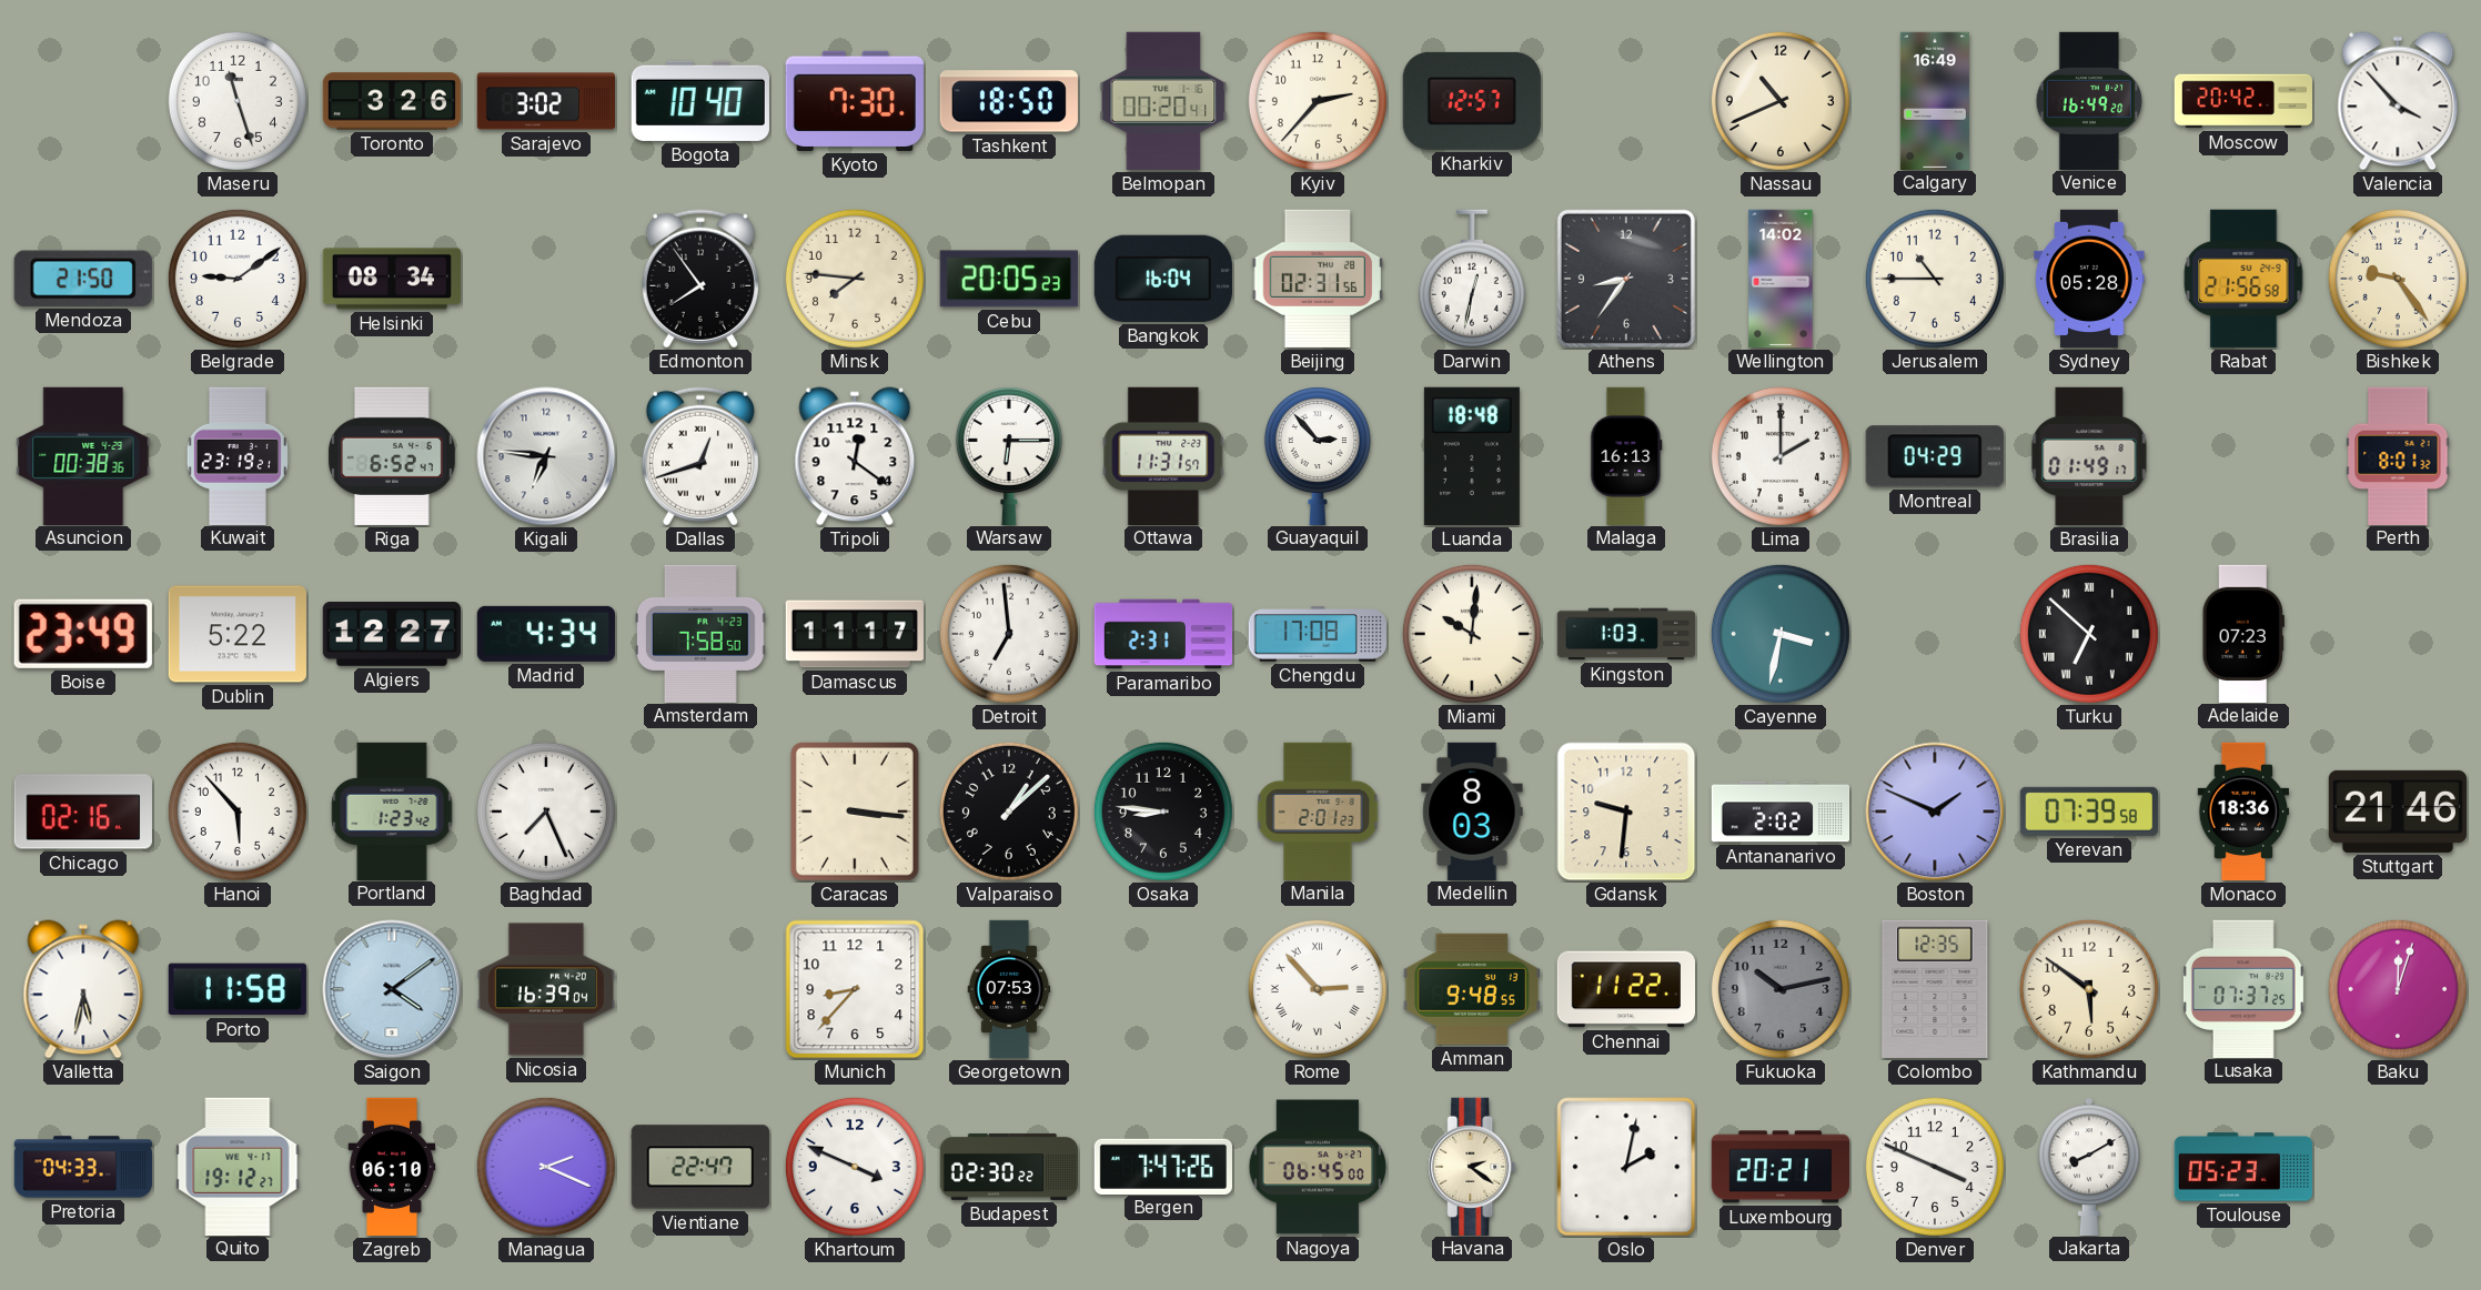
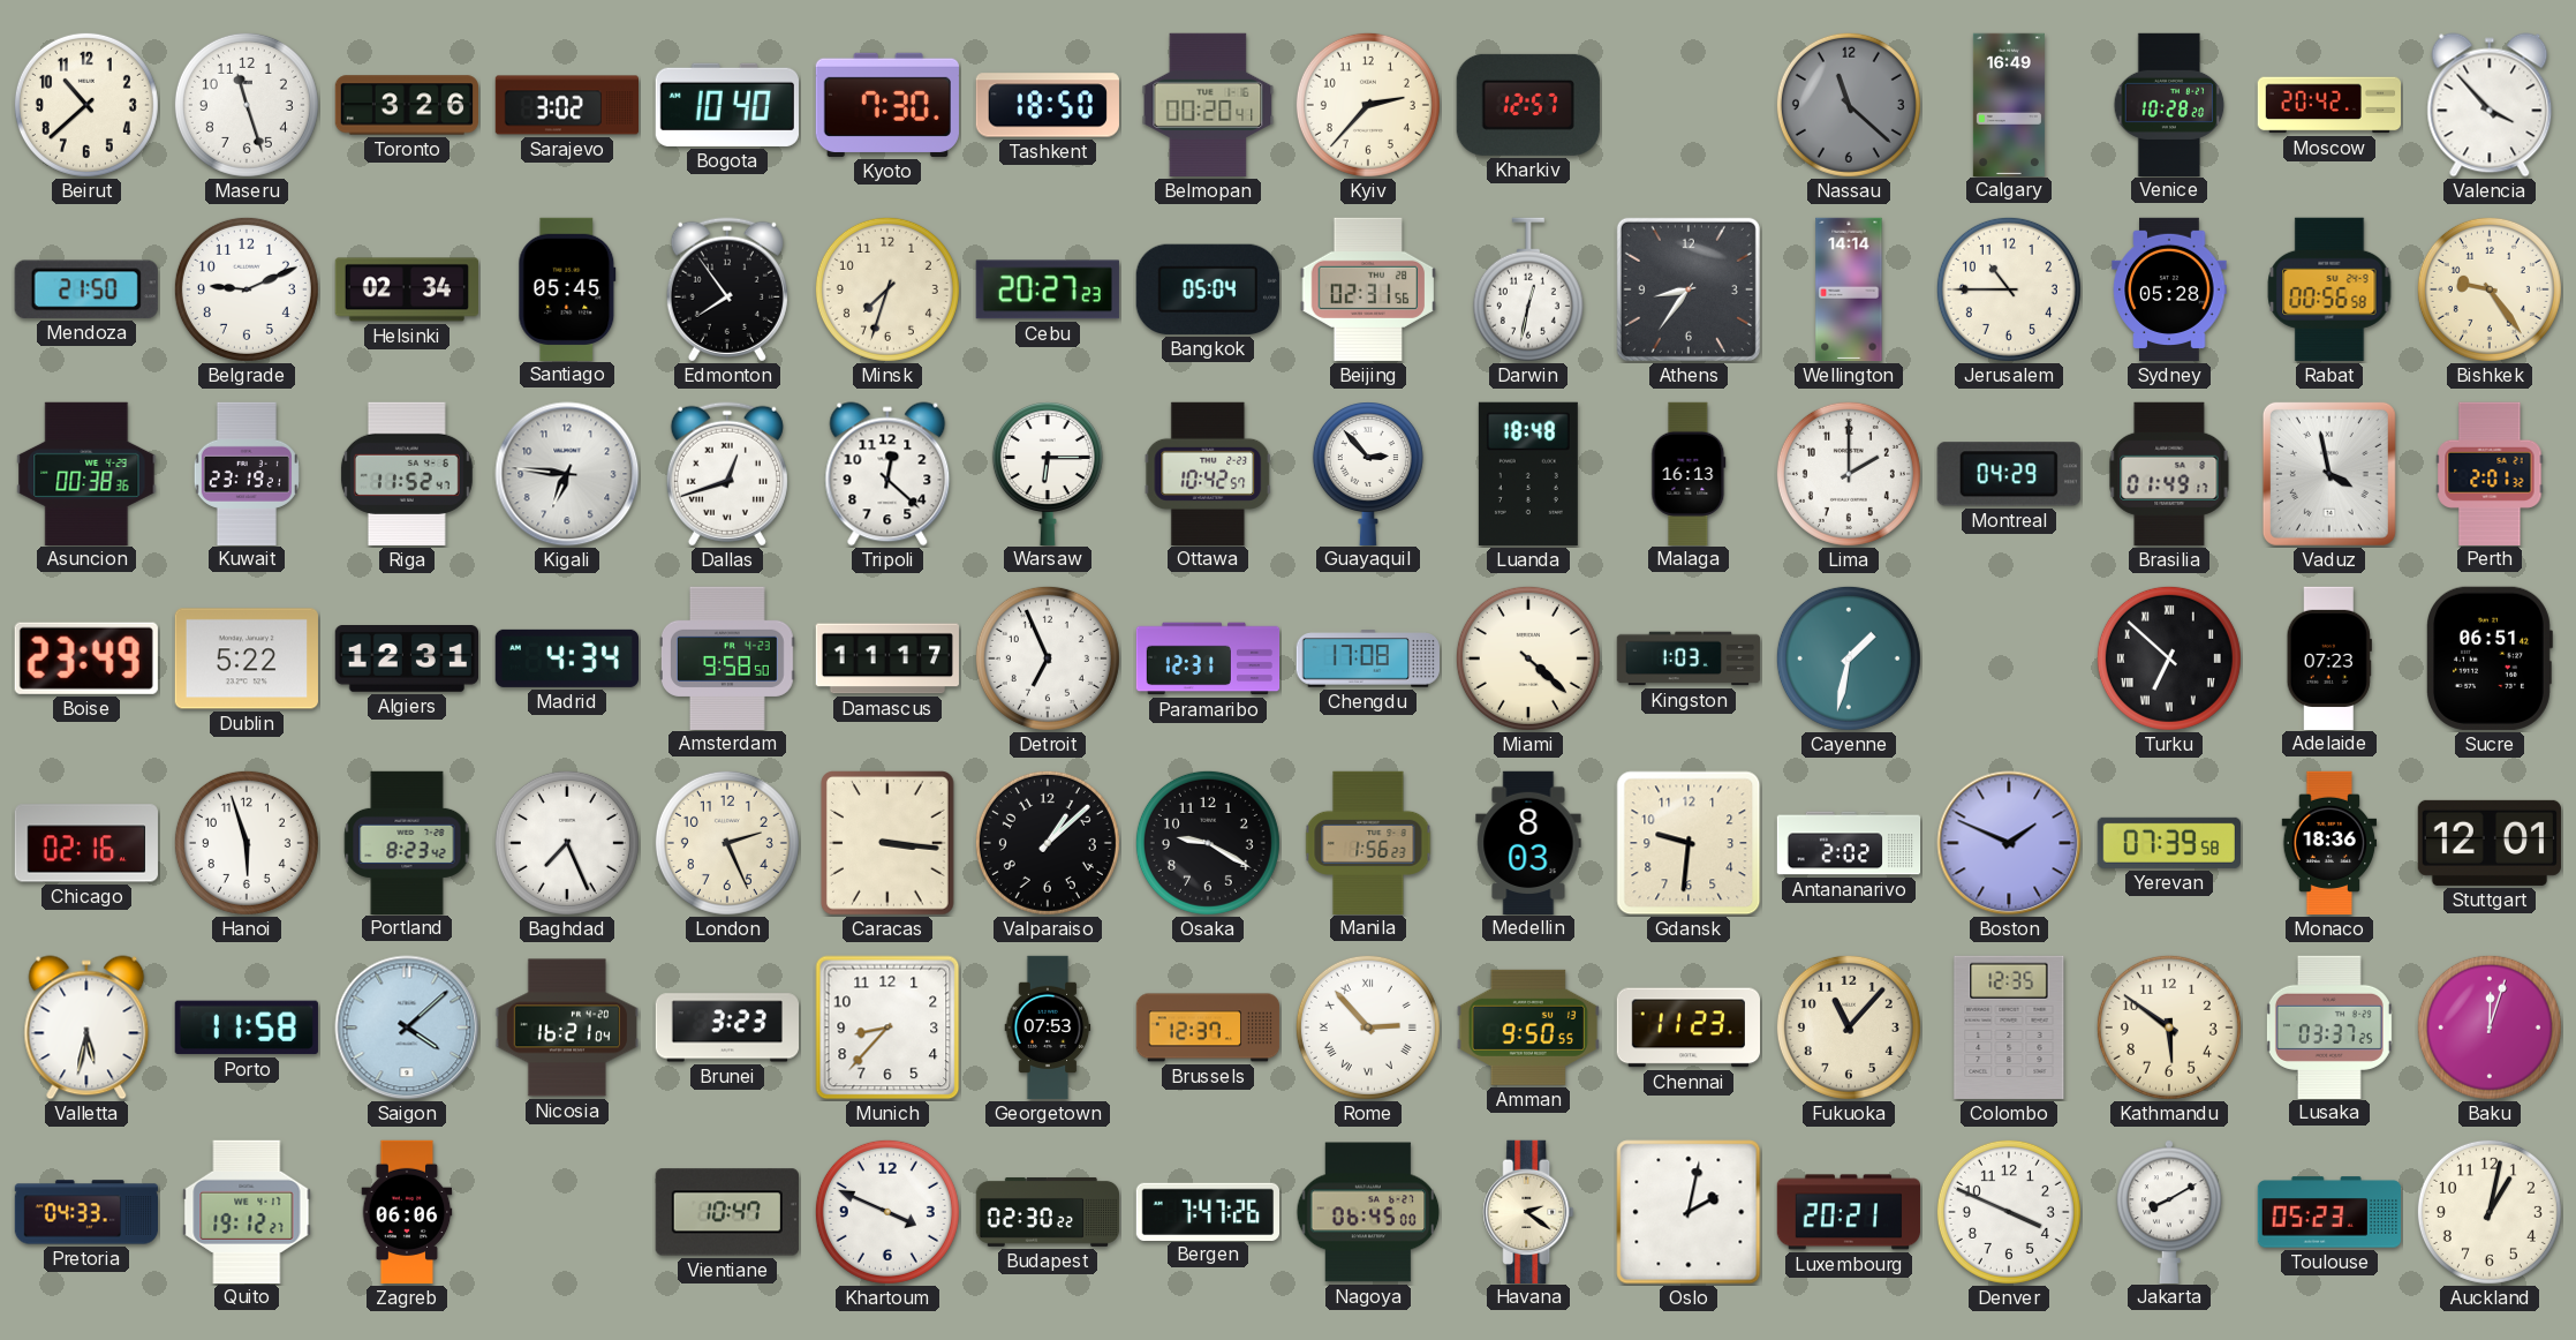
Beirut: none -> 10:38 (86, 105)
Nassau: 10:41 -> 11:22 (1849, 105)
Nassau dial: cream -> grey (1849, 105)
Venice: 16:49 -> 10:28 (2169, 104)
Belgrade: 9:09 -> 9:11 (247, 289)
Helsinki: 08:34 -> 02:34 (406, 289)
Santiago: none -> 05:45 (567, 288)
Minsk: 7:46 -> 7:33 (887, 289)
Cebu: 20:05 -> 20:27 (1048, 289)
Bangkok: 16:04 -> 05:04 (1208, 289)
Wellington: 14:02 -> 14:14 (1849, 289)
Rabat: 21:56 -> 00:56 (2329, 289)
Riga: 6:52 -> 11:52 (407, 474)
Tripoli: 12:21 -> 12:22 (887, 474)
Ottawa: 11:31 -> 10:42 (1208, 473)
Vaduz: none -> 3:58 (2329, 474)
Perth: 8:01 -> 2:01 (2490, 473)
Algiers: 12:27 -> 12:31 (406, 660)
Amsterdam: 7:58 -> 9:58 (727, 657)
Detroit: 6:59 -> 6:56 (1048, 658)
Paramaribo: 2:31 -> 12:31 (1208, 658)
Miami: 10:01 -> 4:22 (1528, 658)
Cayenne: 3:32 -> 1:32 (1849, 658)
Sucre: none -> 06:51 (2490, 658)
Hanoi: 5:53 -> 5:57 (247, 843)
Portland: 1:23 -> 8:23 (407, 842)
London: none -> 2:26 (727, 843)
Osaka: 8:46 -> 9:20 (1208, 843)
Manila: 2:01 -> 1:56 (1368, 842)
Stuttgart: 21:46 -> 12:01 (2490, 843)
Saigon: 4:09 -> 4:08 (407, 1027)
Nicosia: 16:39 -> 16:21 (566, 1027)
Brunei: none -> 3:23 (726, 1027)
Brussels: none -> 12:37 (1208, 1027)
Amman: 9:48 -> 9:50 (1528, 1027)
Chennai: 11:22 -> 11:23 (1687, 1027)
Fukuoka: 10:13 -> 11:07 (1849, 1027)
Fukuoka dial: grey -> cream (1849, 1027)
Lusaka: 07:37 -> 03:37 (2329, 1026)
Zagreb: 06:10 -> 06:06 (407, 1212)
Managua: 2:19 -> none (546, 1167)
Vientiane: 22:47 -> 10:47 (727, 1212)
Auckland: none -> 1:02 (2490, 1212)
